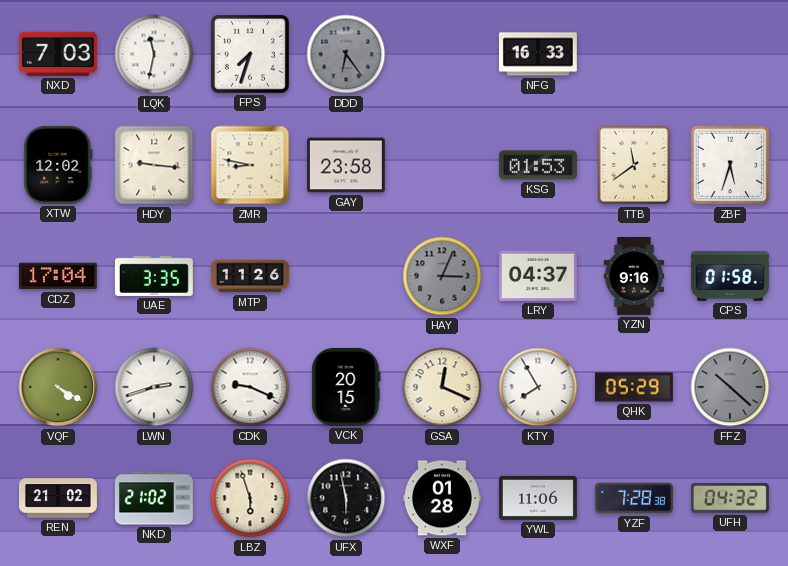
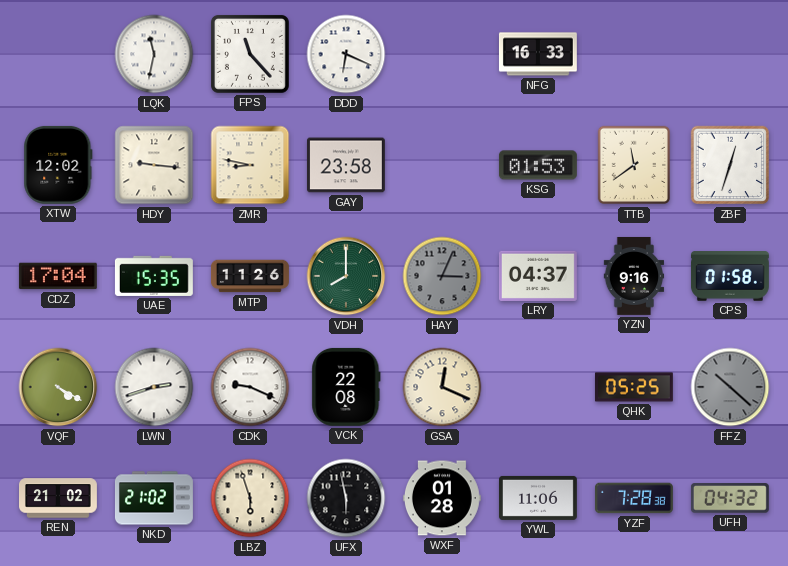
NXD: 7:03 -> none (58, 54)
FPS: 7:33 -> 11:23 (250, 54)
DDD: 6:24 -> 6:19 (346, 54)
DDD dial: grey -> white (346, 54)
ZBF: 5:33 -> 12:33 (730, 165)
UAE: 3:35 -> 15:35 (154, 276)
VDH: none -> 8:00 (346, 276)
VCK: 20:15 -> 22:08 (346, 387)
KTY: 7:55 -> none (538, 387)
QHK: 05:29 -> 05:25 (634, 387)
